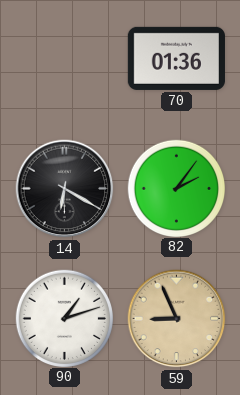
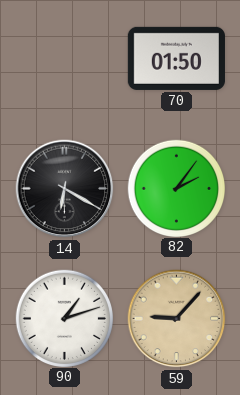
70: 01:36 -> 01:50 (176, 58)
59: 8:56 -> 9:07 (177, 319)
